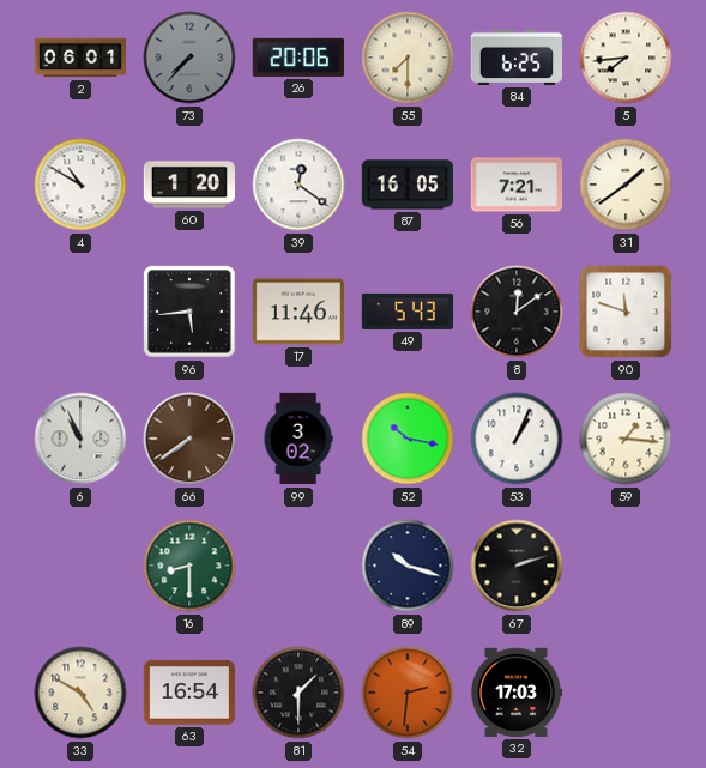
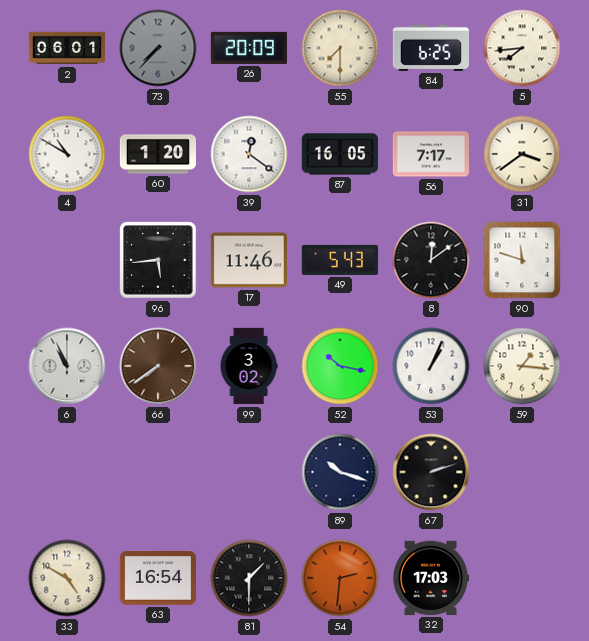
26: 20:06 -> 20:09 (249, 48)
56: 7:21 -> 7:17 (430, 154)
31: 1:39 -> 3:39 (522, 154)
16: 8:30 -> none (189, 566)
